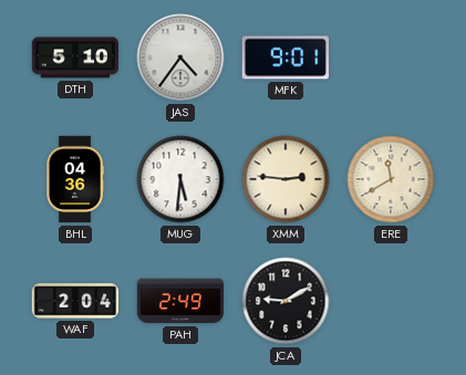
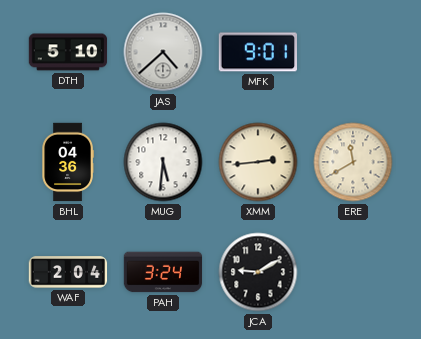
JAS: 4:36 -> 4:38 (163, 52)
XMM: 2:46 -> 2:44 (258, 162)
PAH: 2:49 -> 3:24 (163, 272)
